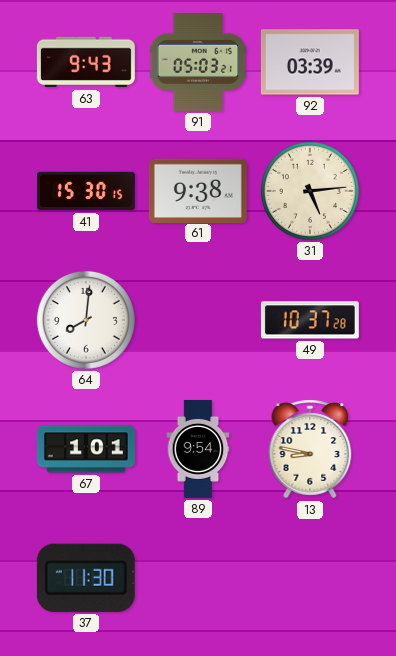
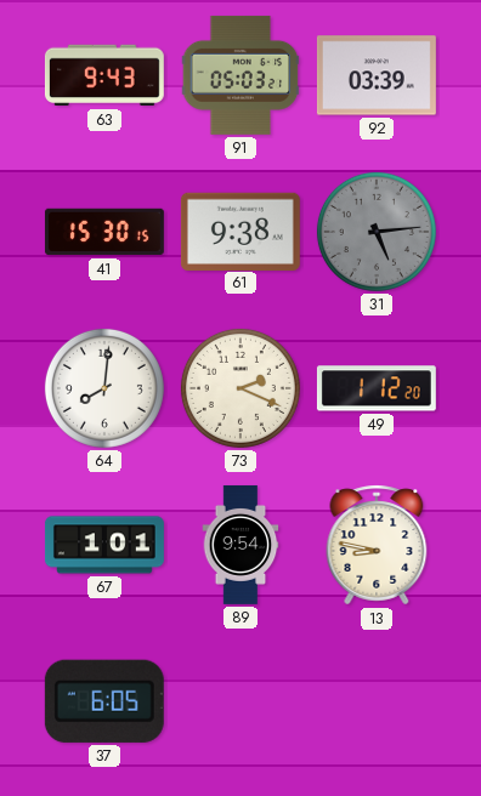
31 dial: cream -> grey (377, 232)
73: none -> 2:19 (241, 388)
49: 10:37 -> 1:12 (377, 388)
37: 11:30 -> 6:05 (104, 701)
